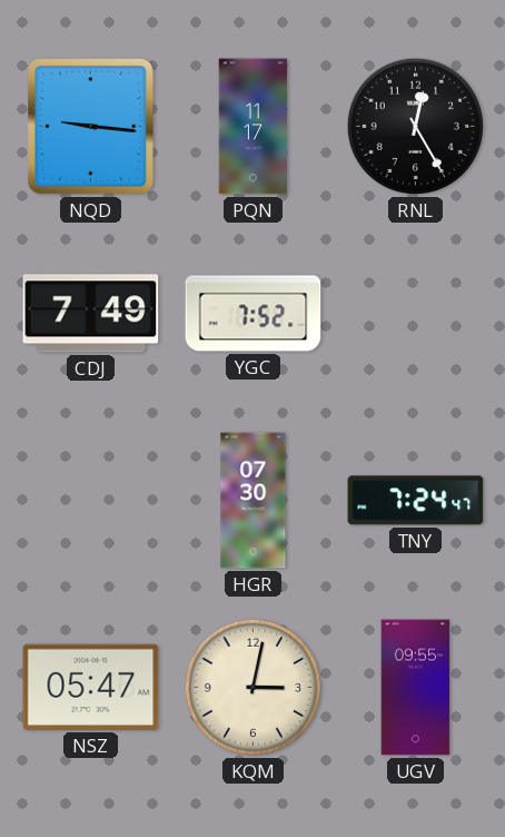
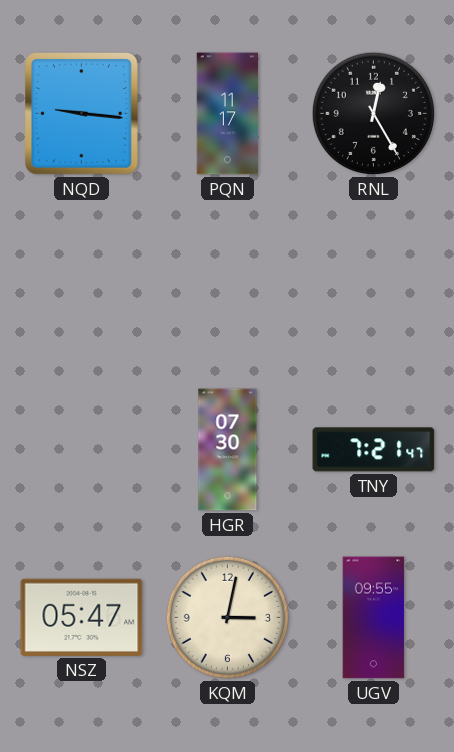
CDJ: 7:49 -> none (91, 314)
YGC: 7:52 -> none (254, 314)
TNY: 7:24 -> 7:21 (374, 450)
